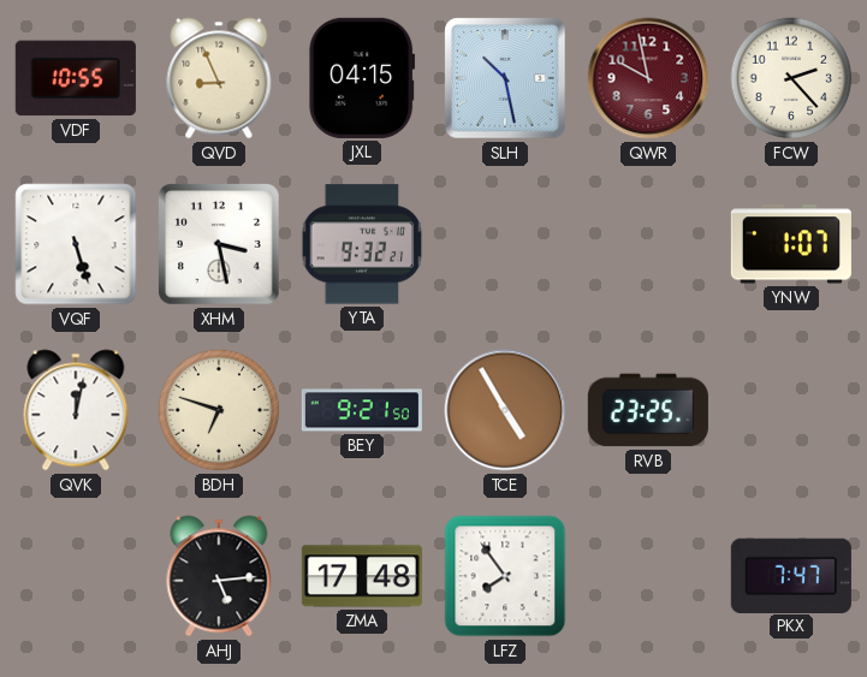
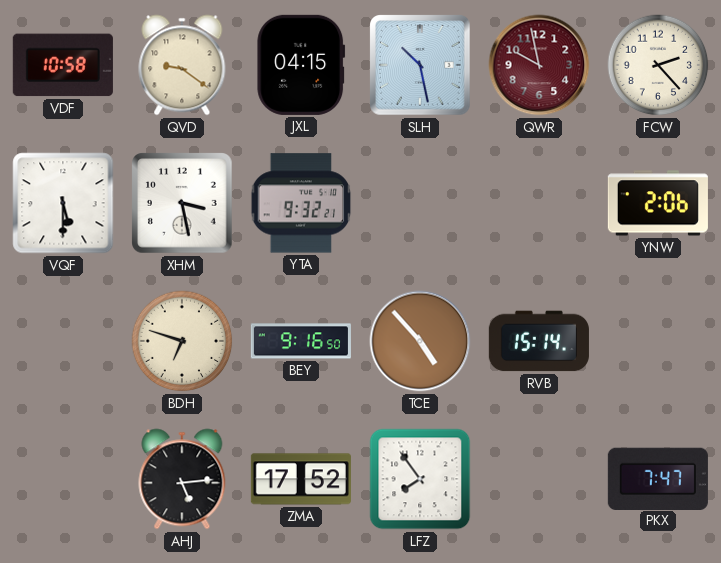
VDF: 10:55 -> 10:58 (63, 65)
QVD: 8:56 -> 9:21 (182, 65)
VQF: 5:27 -> 5:30 (63, 203)
YNW: 1:07 -> 2:06 (658, 203)
QVK: 12:02 -> none (76, 410)
BEY: 9:21 -> 9:16 (301, 341)
TCE: 4:55 -> 4:53 (420, 341)
RVB: 23:25 -> 15:14 (539, 341)
ZMA: 17:48 -> 17:52 (301, 479)
